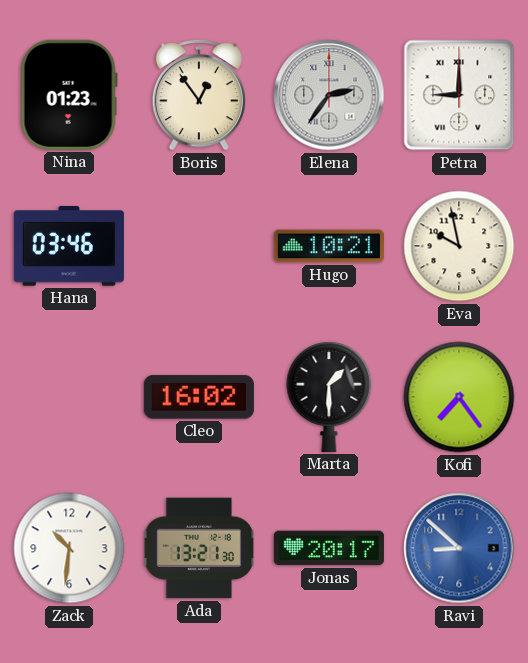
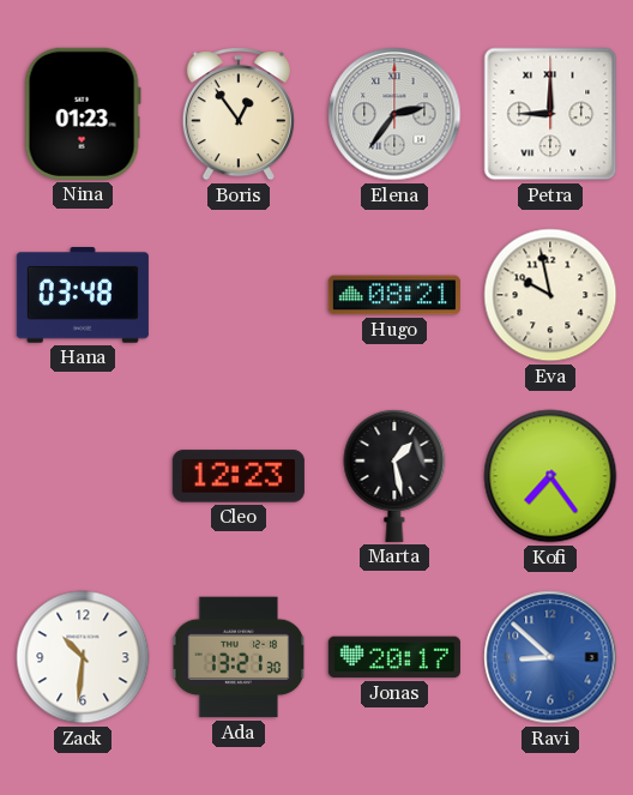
Hana: 03:46 -> 03:48 (83, 296)
Hugo: 10:21 -> 08:21 (394, 295)
Cleo: 16:02 -> 12:23 (239, 476)
Marta: 1:30 -> 1:28 (394, 475)
